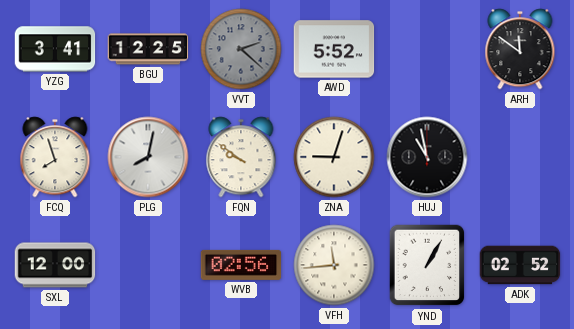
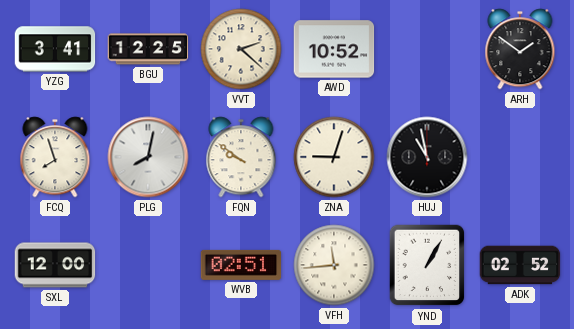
VVT dial: grey -> cream (241, 49)
AWD: 5:52 -> 10:52 (334, 49)
ARH: 11:51 -> 1:51 (520, 49)
WVB: 02:56 -> 02:51 (241, 265)
